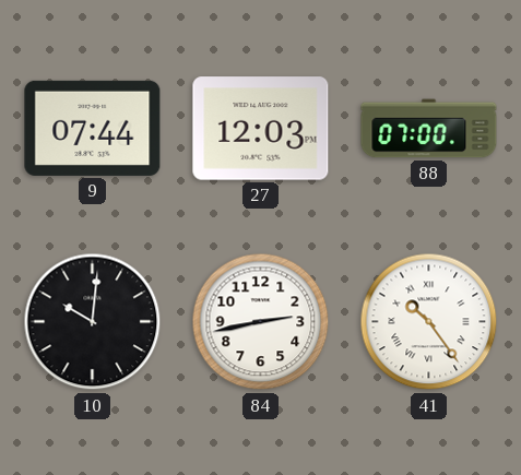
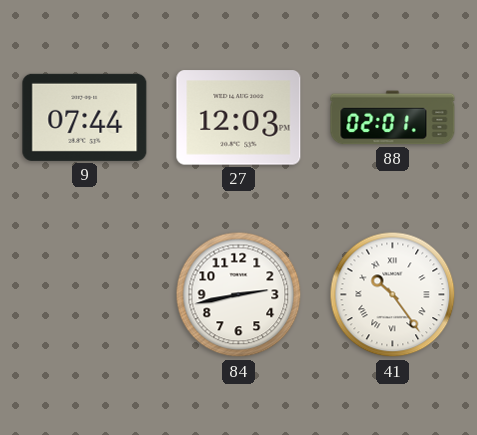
88: 07:00 -> 02:01 (393, 118)
10: 10:01 -> none (93, 322)
